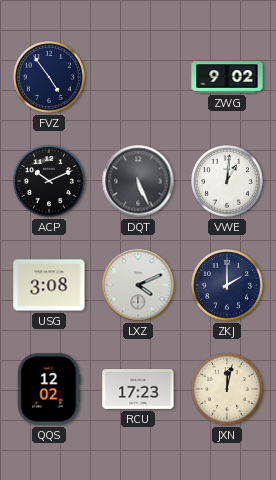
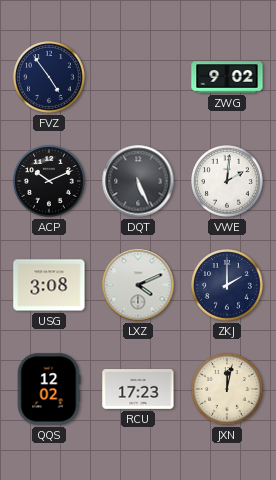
VWE: 1:01 -> 2:01 (227, 181)
